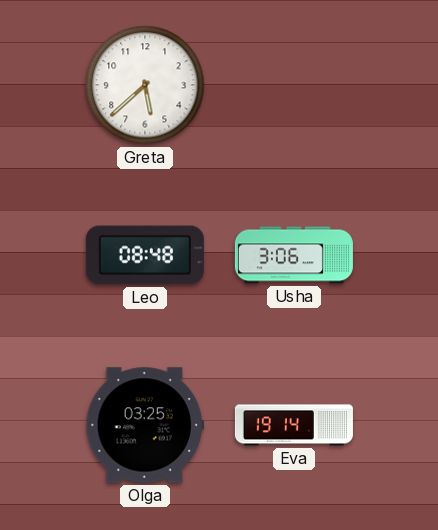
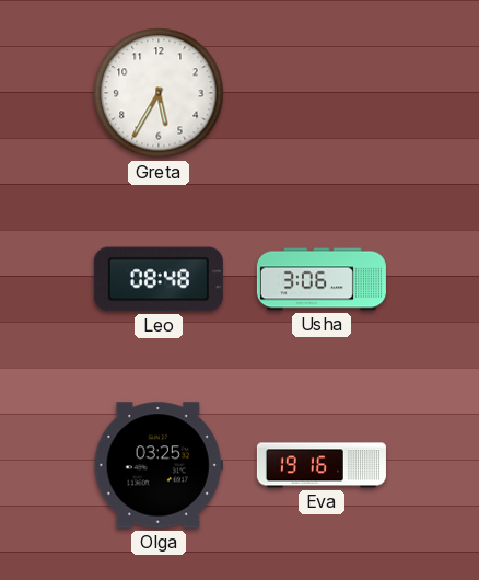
Greta: 5:38 -> 5:35 (159, 93)
Eva: 19:14 -> 19:16 (322, 465)
